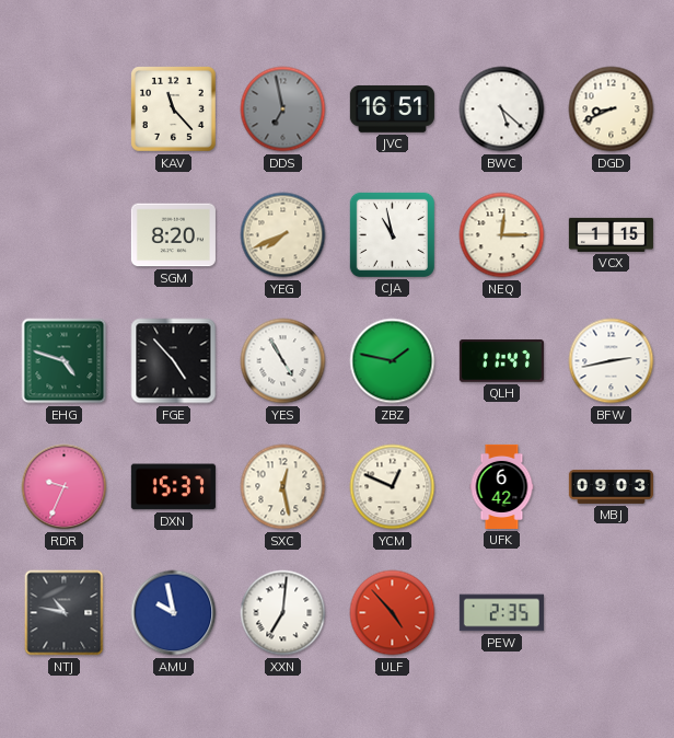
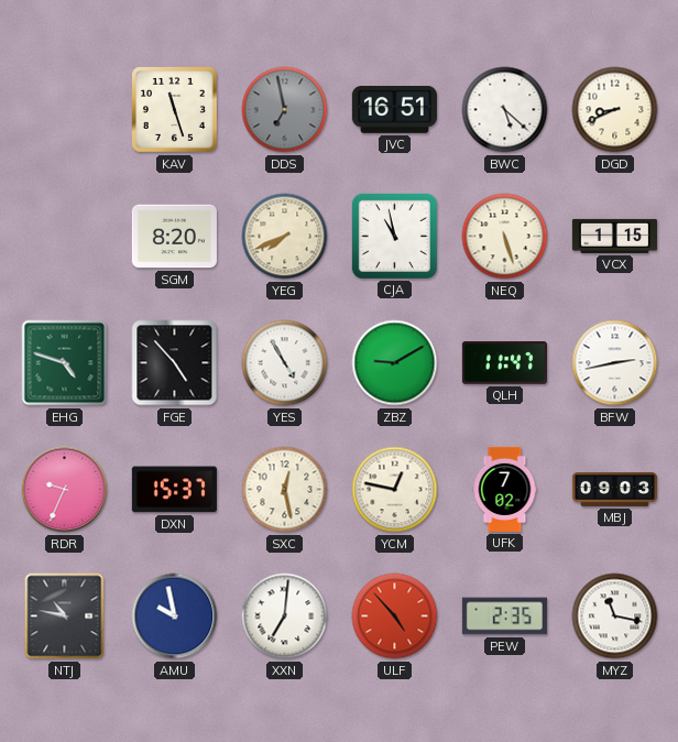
KAV: 11:23 -> 11:27 (175, 110)
NEQ: 12:15 -> 5:27 (505, 237)
ZBZ: 1:47 -> 9:10 (395, 363)
YCM: 12:49 -> 12:47 (395, 490)
UFK: 6:42 -> 7:02 (505, 489)
MYZ: none -> 11:17 (615, 616)
